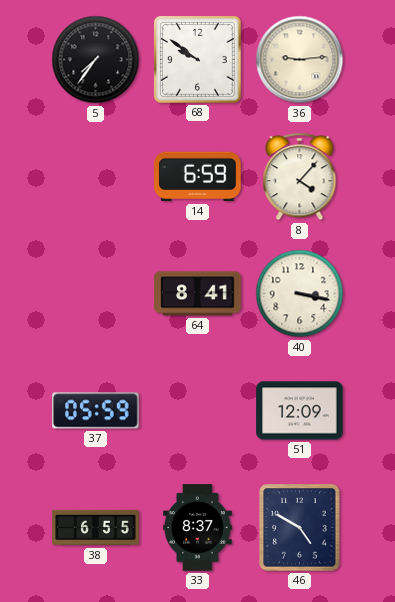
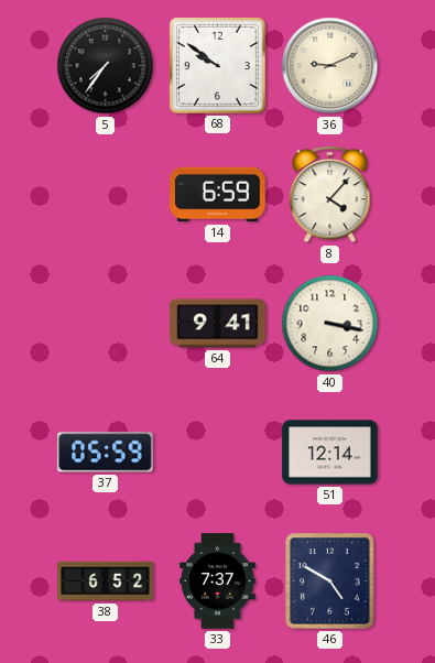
36: 9:14 -> 9:11 (330, 66)
64: 8:41 -> 9:41 (218, 324)
51: 12:09 -> 12:14 (330, 453)
38: 6:55 -> 6:52 (106, 582)
33: 8:37 -> 7:37 (218, 582)
